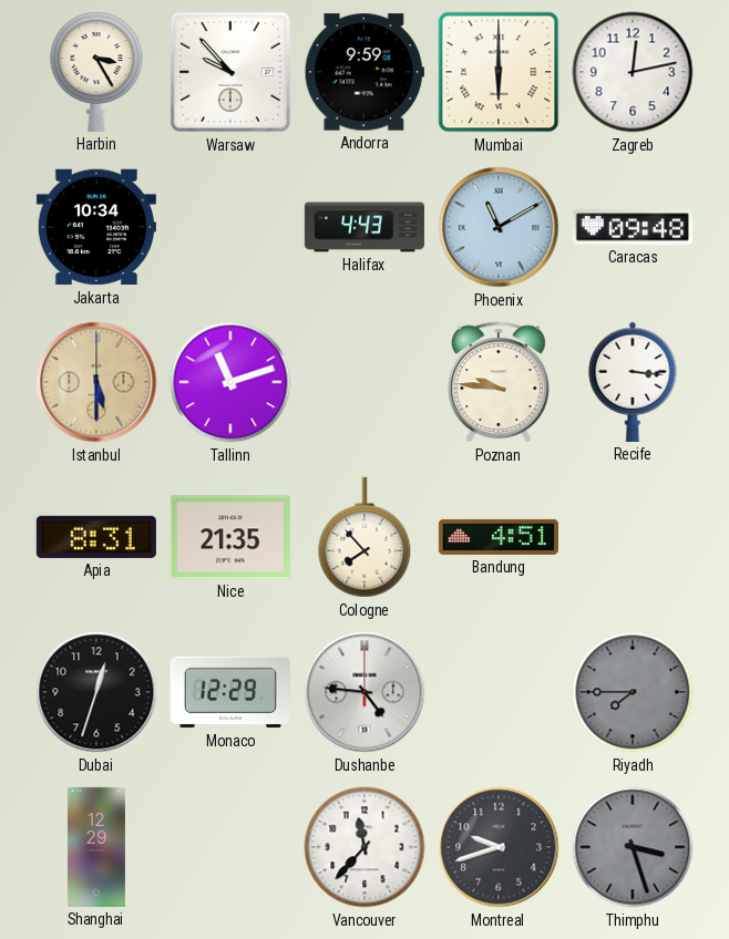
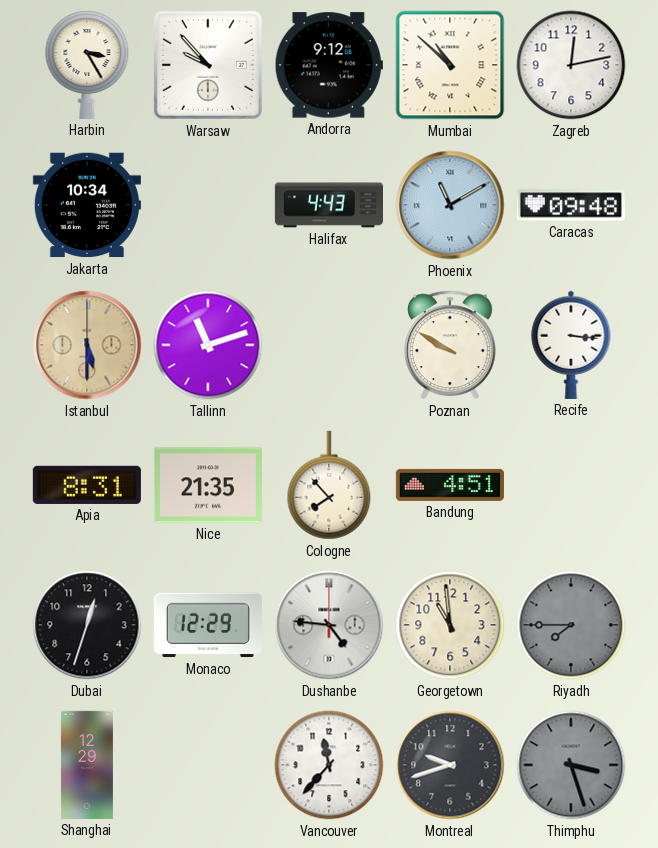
Andorra: 9:59 -> 9:12 (329, 65)
Mumbai: 6:00 -> 10:52 (450, 65)
Poznan: 9:46 -> 9:50 (450, 345)
Georgetown: none -> 10:59 (450, 625)
